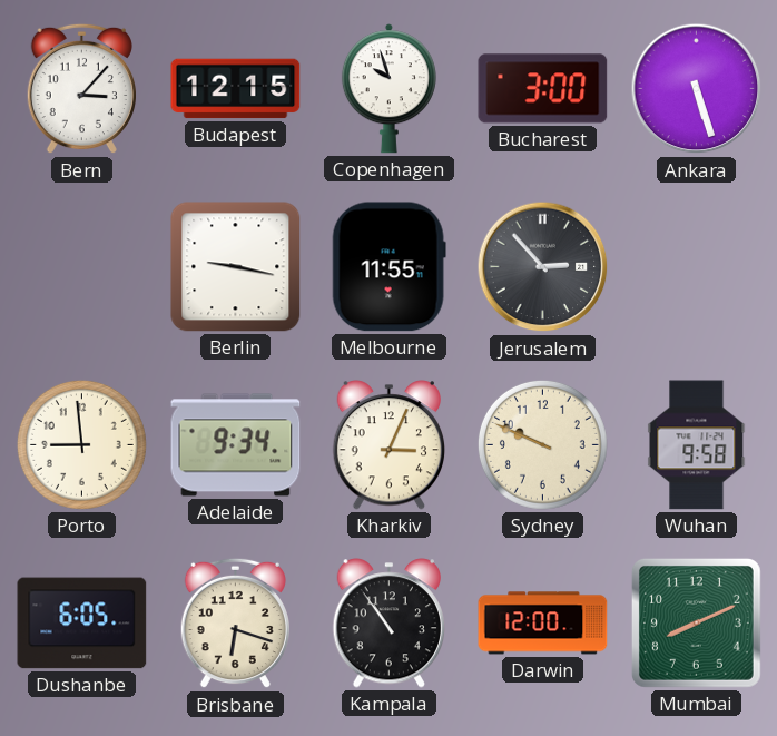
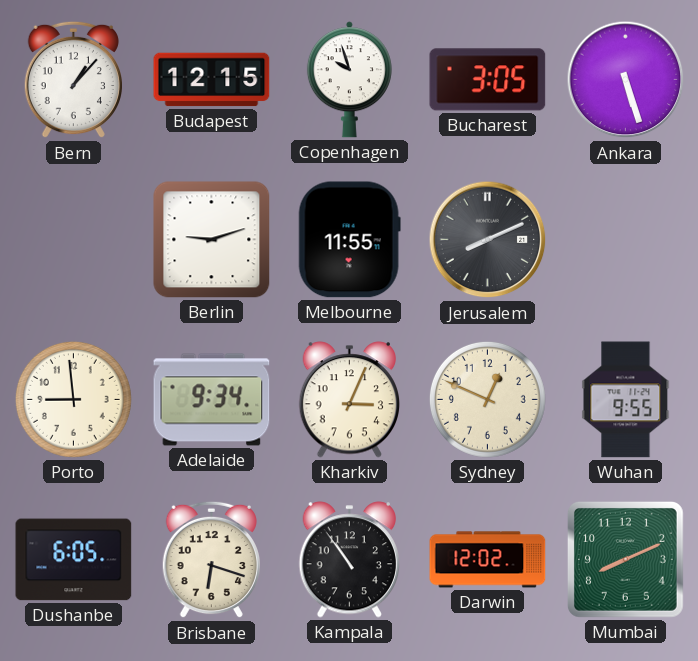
Bern: 3:07 -> 1:07 (73, 80)
Bucharest: 3:00 -> 3:05 (488, 80)
Berlin: 9:17 -> 9:12 (212, 240)
Jerusalem: 2:53 -> 8:11 (488, 240)
Sydney: 9:49 -> 12:49 (487, 399)
Wuhan: 9:58 -> 9:55 (626, 400)
Darwin: 12:00 -> 12:02 (488, 560)
